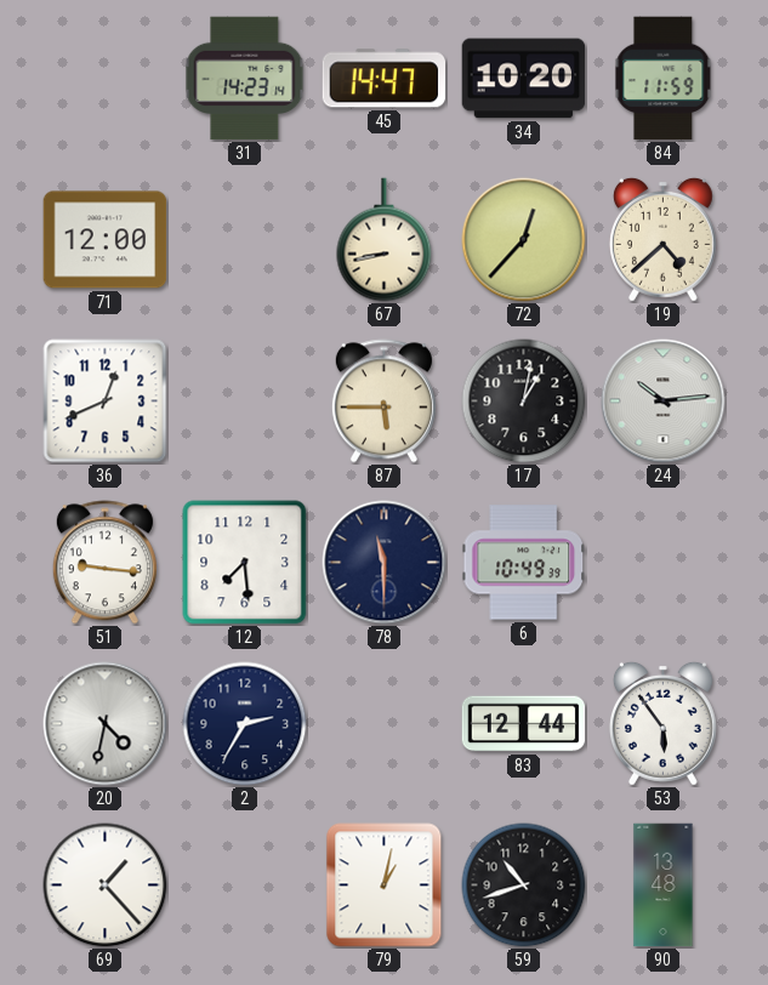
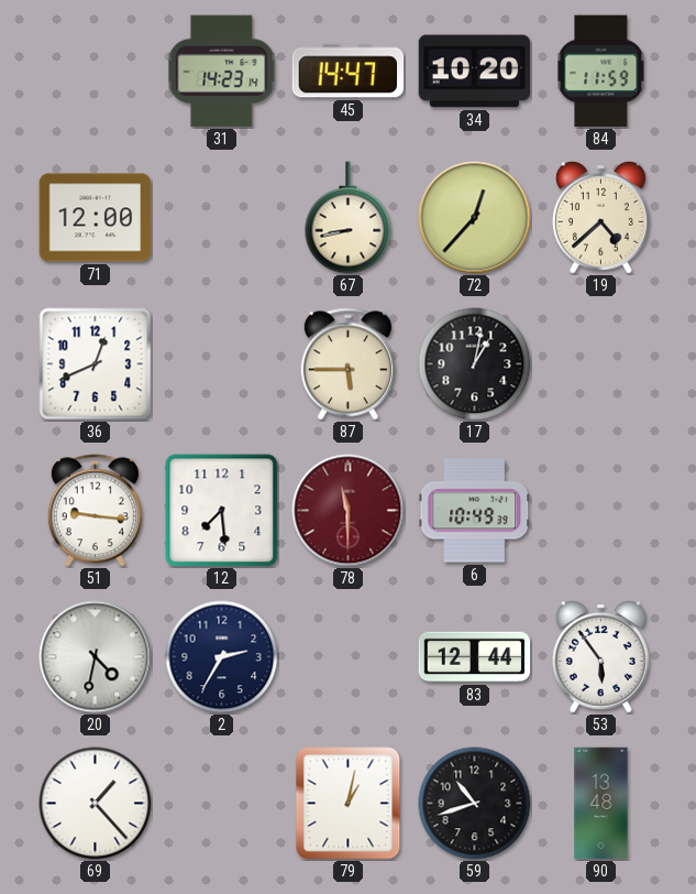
24: 10:14 -> none (664, 402)
78 dial: navy -> burgundy (349, 511)
